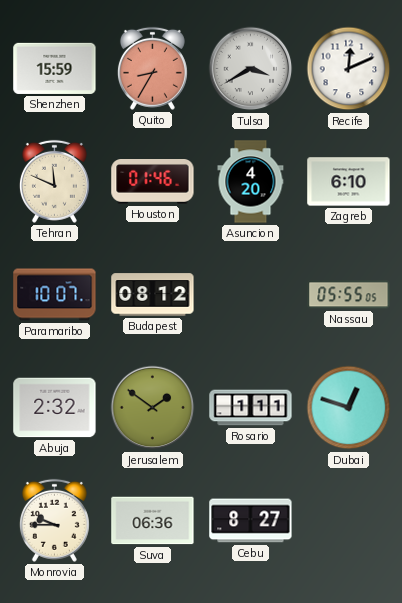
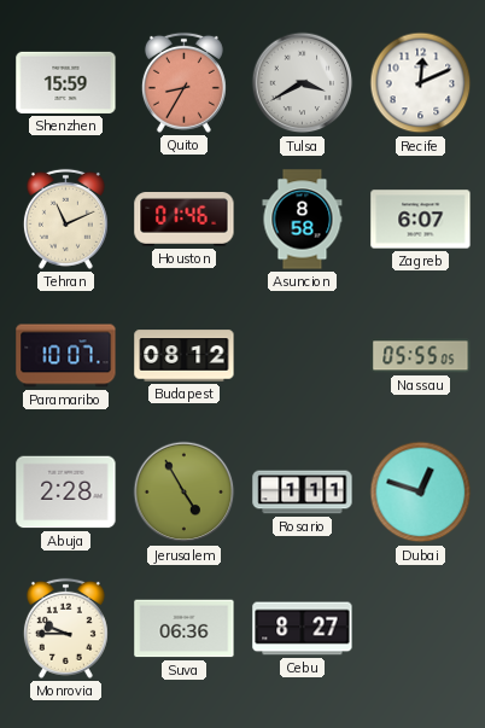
Tehran: 11:49 -> 11:11 (65, 219)
Asuncion: 4:20 -> 8:58 (303, 220)
Zagreb: 6:10 -> 6:07 (421, 220)
Abuja: 2:32 -> 2:28 (66, 493)
Jerusalem: 1:51 -> 4:55 (185, 493)
